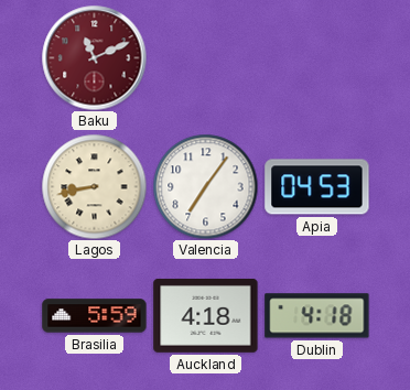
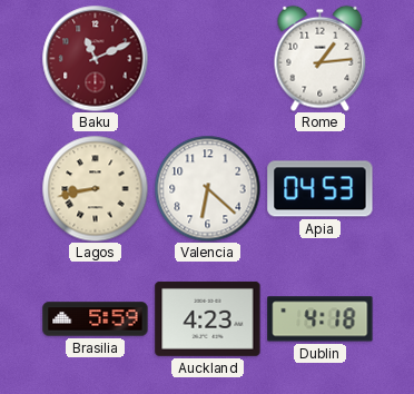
Rome: none -> 1:14 (321, 58)
Valencia: 7:06 -> 6:22 (207, 188)
Auckland: 4:18 -> 4:23 (208, 318)
